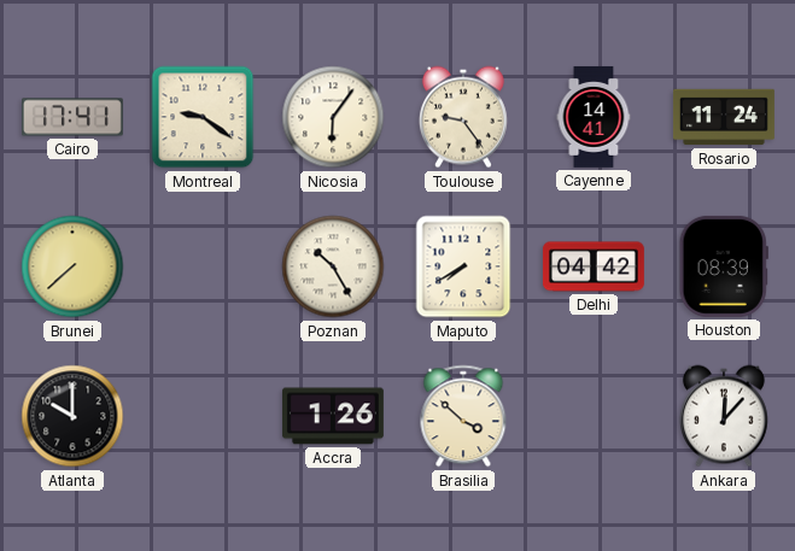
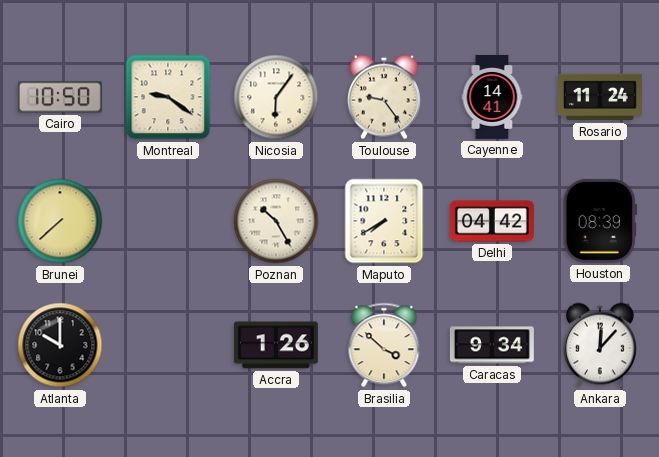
Cairo: 17:41 -> 10:50 (60, 97)
Caracas: none -> 9:34 (492, 345)
